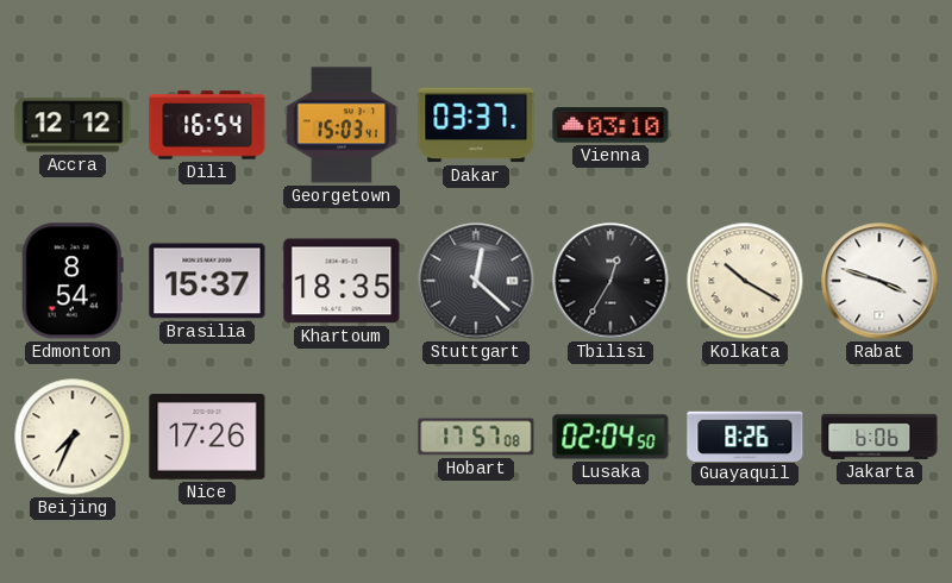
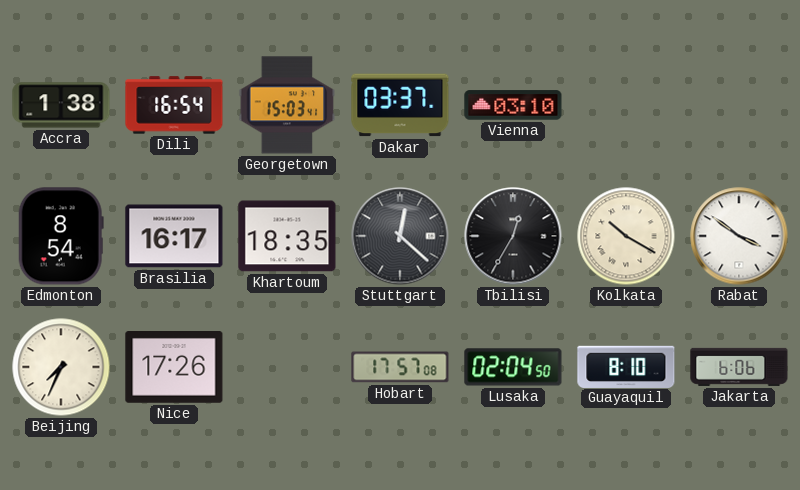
Accra: 12:12 -> 1:38 (61, 105)
Brasilia: 15:37 -> 16:17 (174, 236)
Rabat: 3:48 -> 3:51 (739, 236)
Guayaquil: 8:26 -> 8:10 (626, 366)
